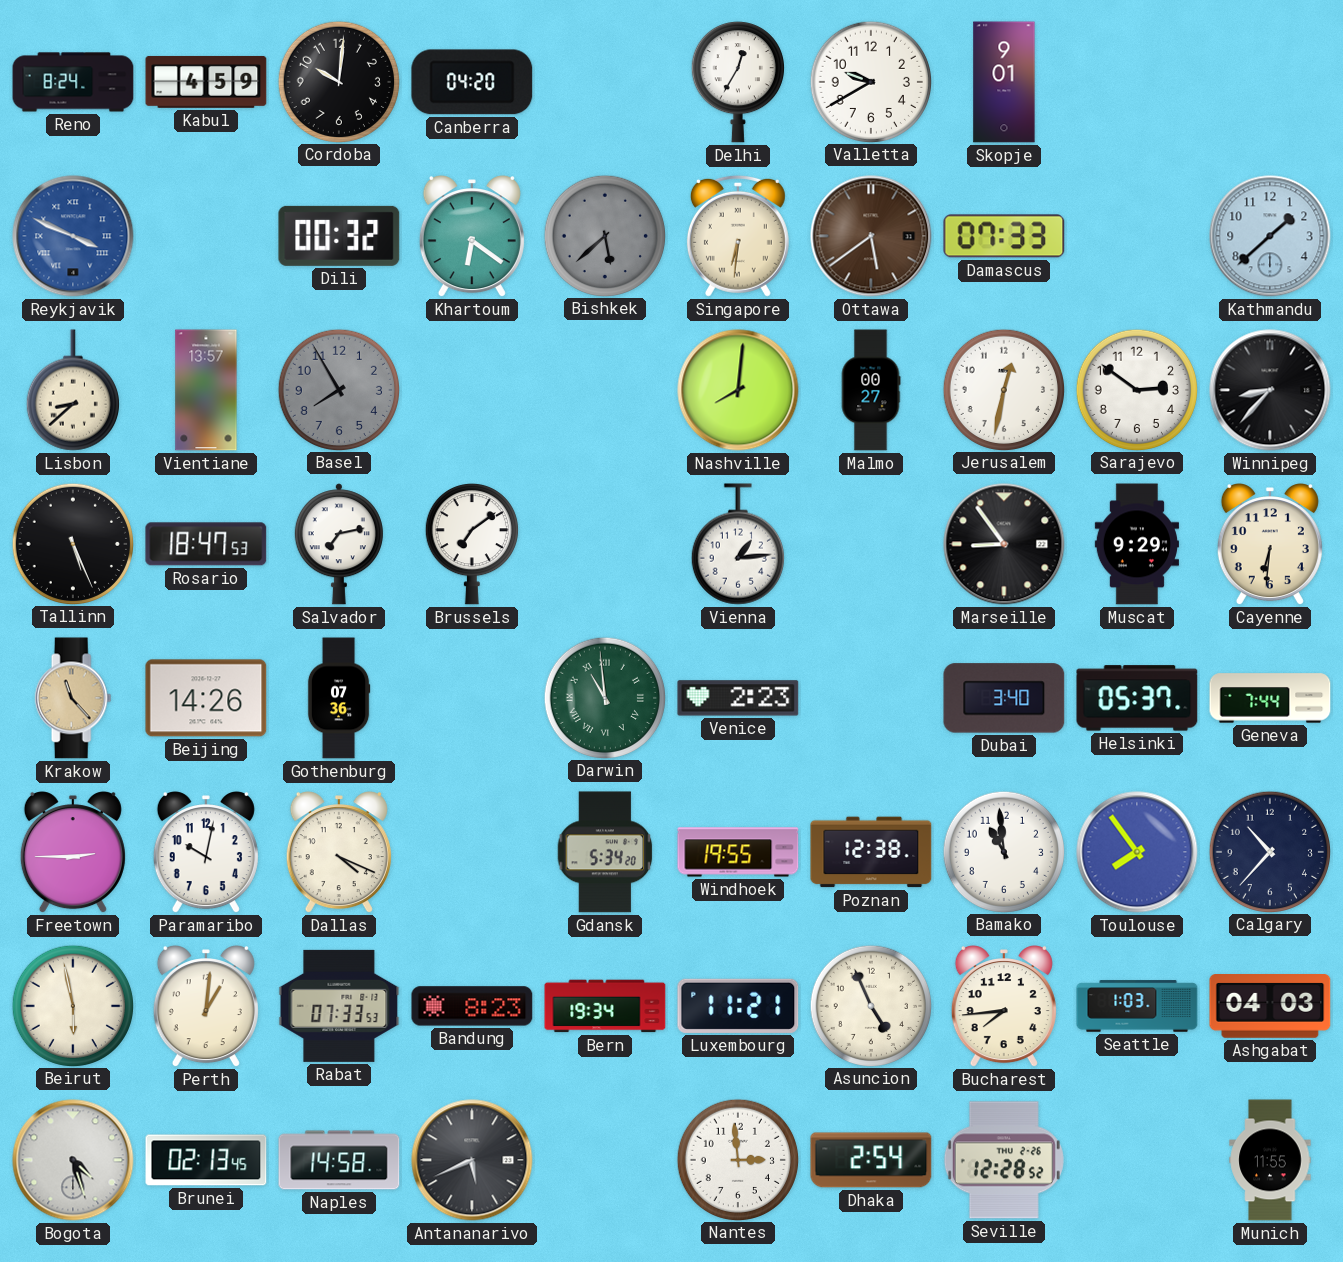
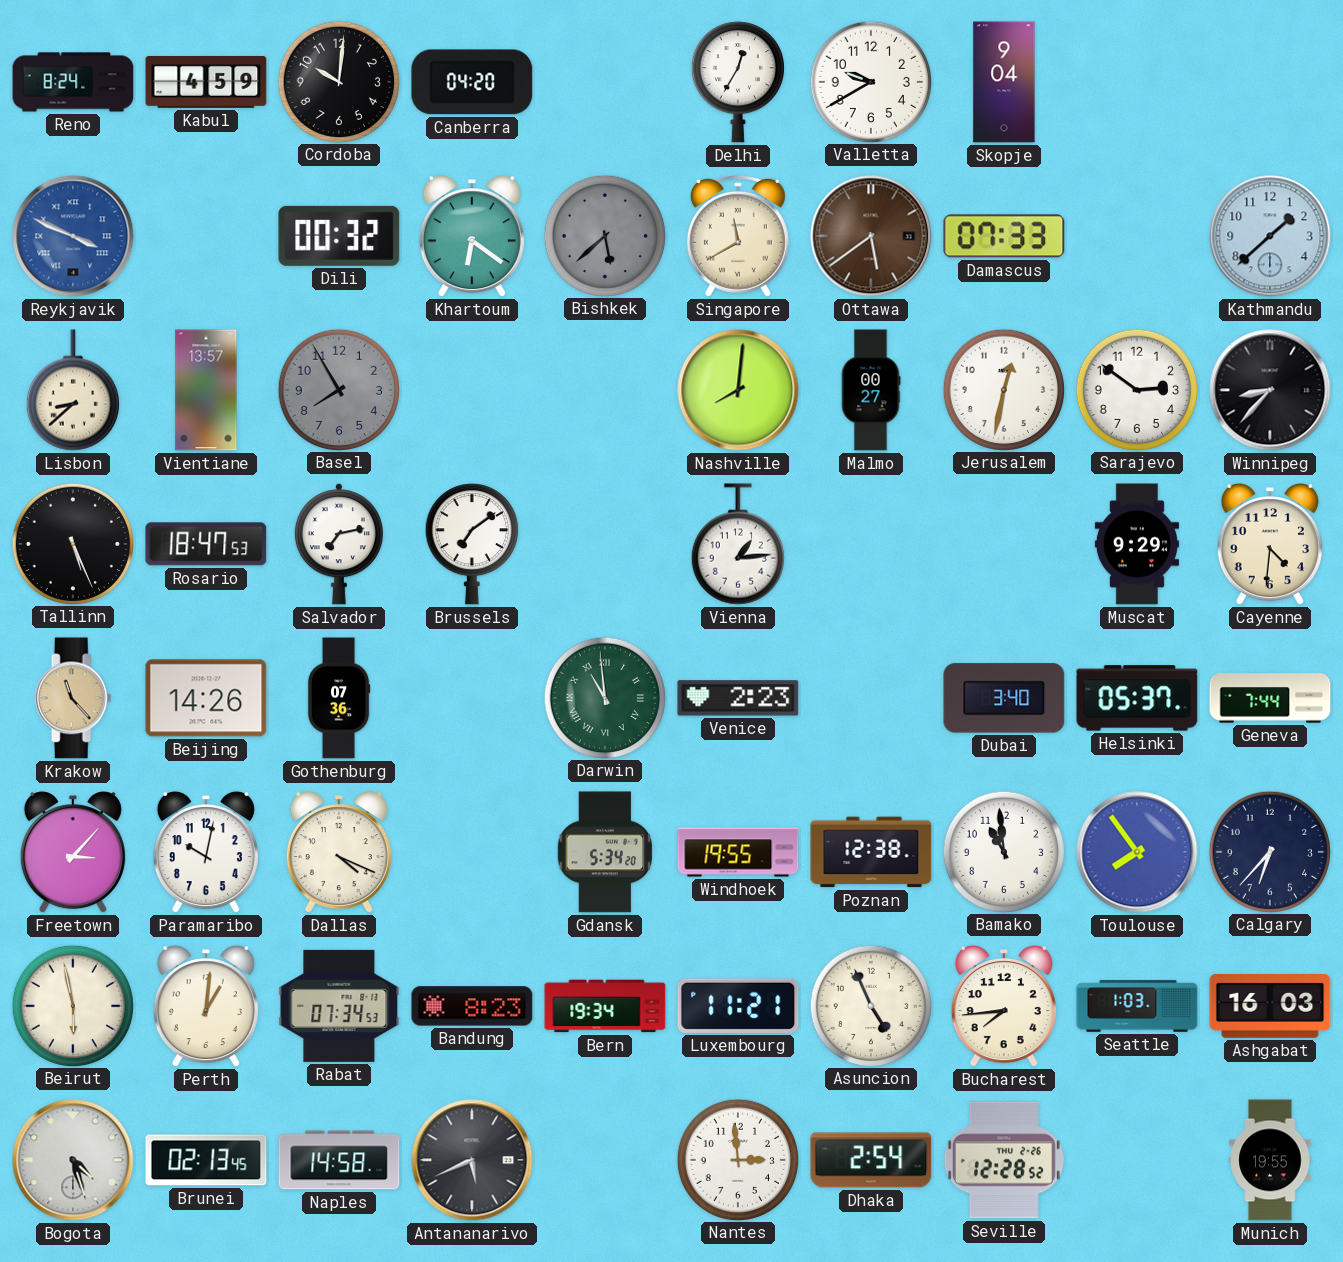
Skopje: 9:01 -> 9:04 (1004, 82)
Singapore: 6:31 -> 11:40 (738, 236)
Marseille: 8:54 -> none (1004, 544)
Cayenne: 6:31 -> 4:31 (1270, 545)
Freetown: 2:45 -> 3:07 (73, 853)
Calgary: 10:37 -> 6:37 (1269, 851)
Rabat: 07:33 -> 07:34 (339, 1006)
Ashgabat: 04:03 -> 16:03 (1270, 1007)
Munich: 11:55 -> 19:55 (1270, 1160)
